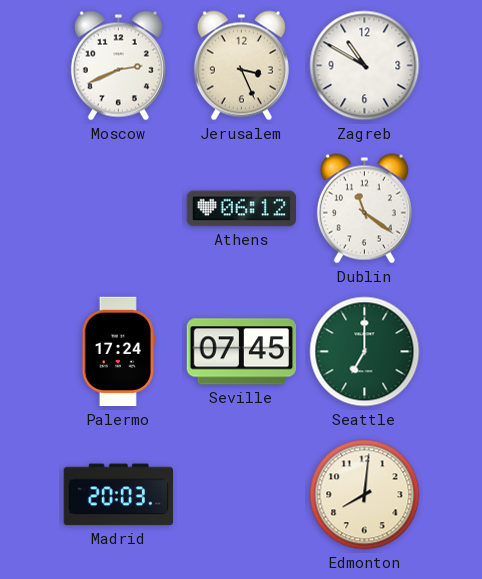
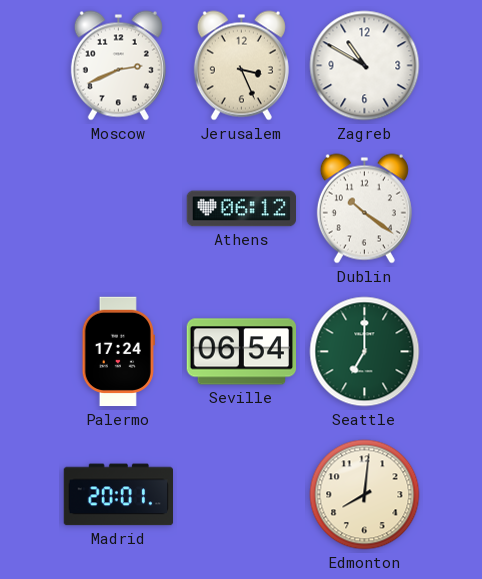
Dublin: 11:21 -> 10:21 (364, 209)
Seville: 07:45 -> 06:54 (241, 352)
Madrid: 20:03 -> 20:01 (118, 495)
